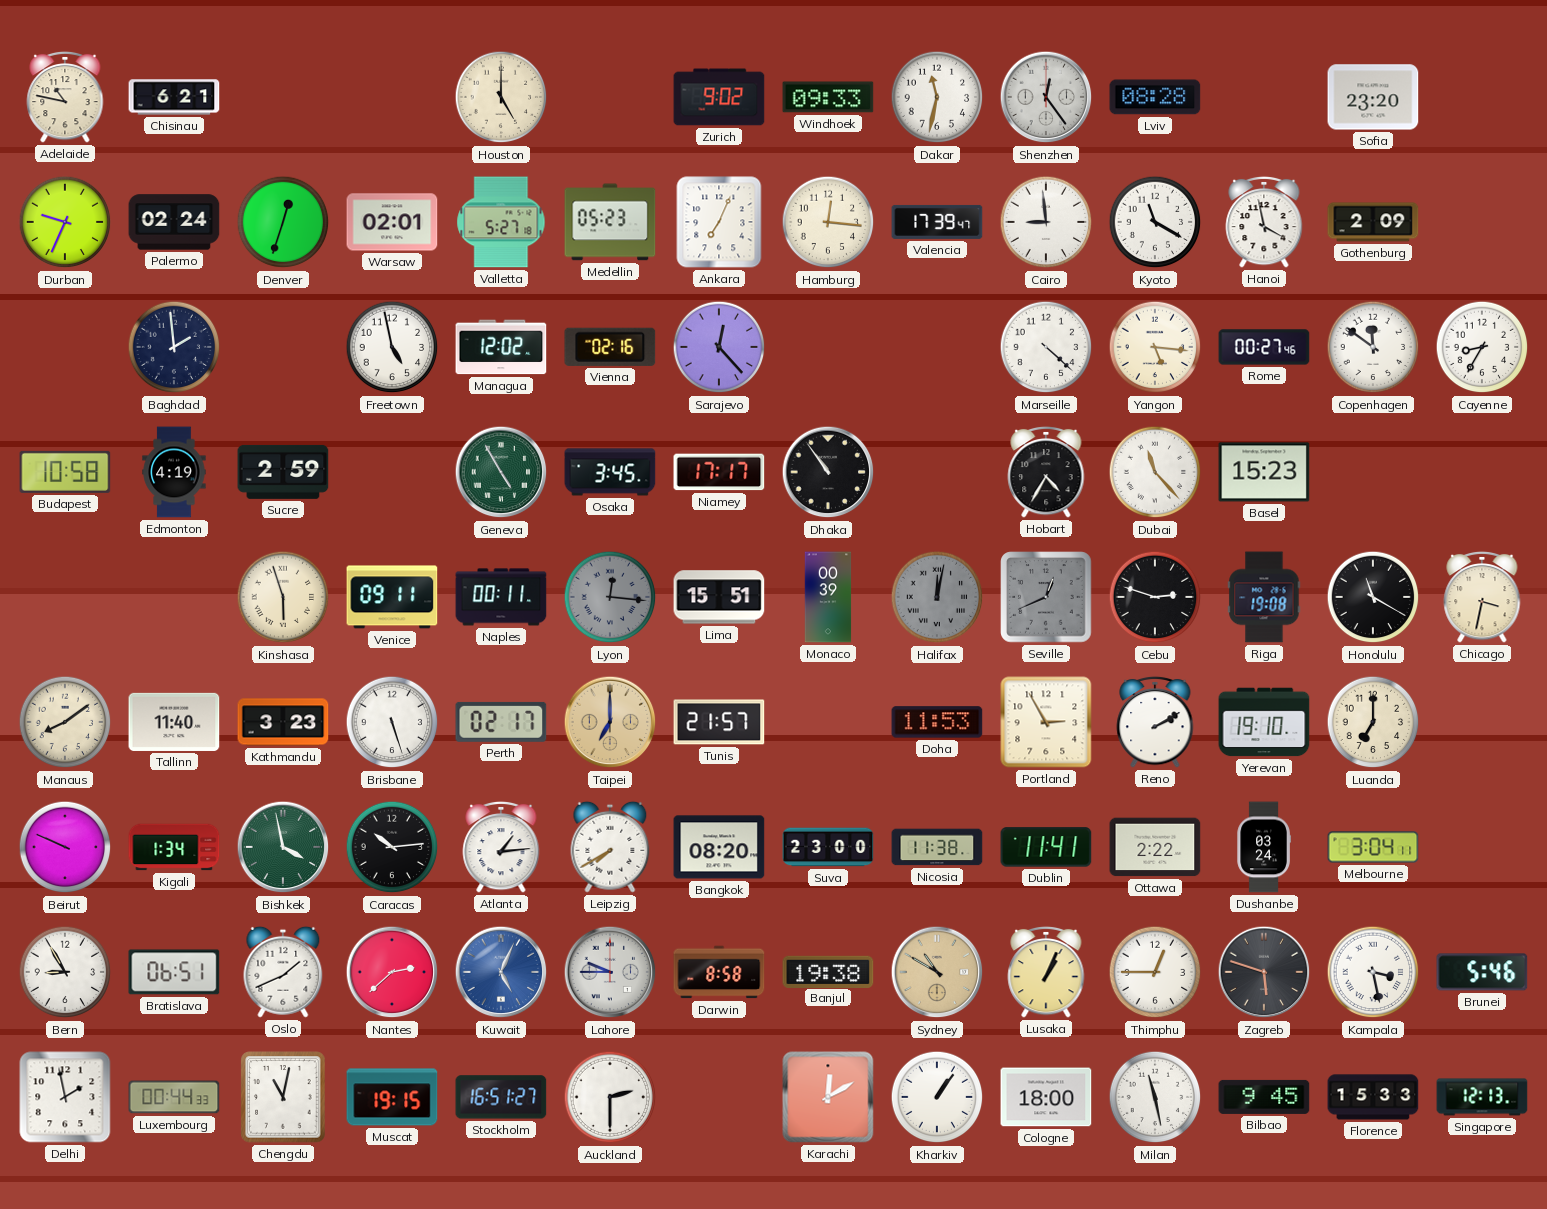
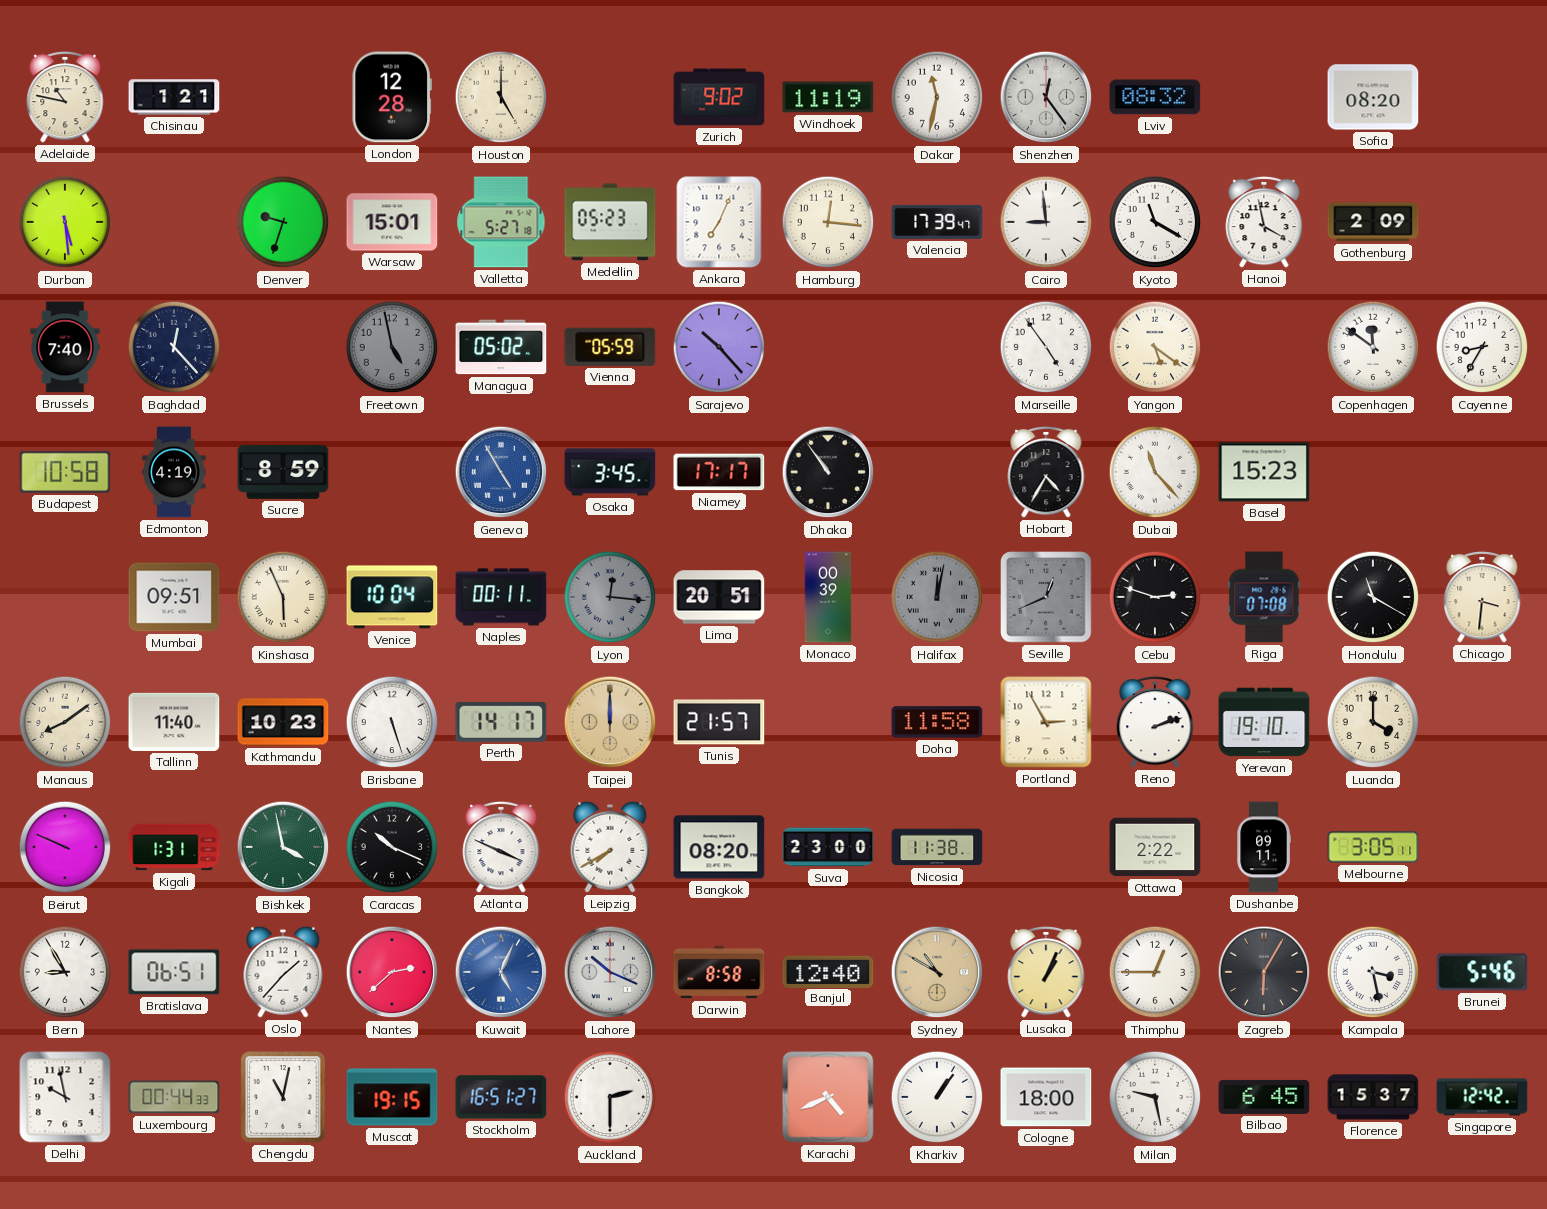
Chisinau: 6:21 -> 1:21 (174, 97)
London: none -> 12:28 (392, 97)
Windhoek: 09:33 -> 11:19 (828, 97)
Lviv: 08:28 -> 08:32 (1155, 97)
Sofia: 23:20 -> 08:20 (1373, 97)
Durban: 9:34 -> 5:29 (65, 222)
Palermo: 02:24 -> none (174, 222)
Denver: 12:33 -> 9:33 (283, 222)
Warsaw: 02:01 -> 15:01 (392, 222)
Brussels: none -> 7:40 (65, 347)
Baghdad: 1:59 -> 12:23 (174, 347)
Freetown dial: white -> grey (392, 347)
Managua: 12:02 -> 05:02 (501, 347)
Vienna: 02:16 -> 05:59 (610, 347)
Sarajevo: 12:23 -> 10:23 (719, 347)
Marseille: 4:22 -> 4:54 (1046, 347)
Yangon: 5:16 -> 5:21 (1155, 347)
Rome: 00:27 -> none (1264, 347)
Sucre: 2:59 -> 8:59 (283, 472)
Geneva dial: green -> blue (501, 472)
Mumbai: none -> 09:51 (174, 597)
Kinshasa: 5:57 -> 5:56 (283, 597)
Venice: 09:11 -> 10:04 (392, 597)
Lima: 15:51 -> 20:51 (719, 597)
Riga: 19:08 -> 07:08 (1264, 597)
Chicago: 3:32 -> 3:31 (1482, 597)
Kathmandu: 3:23 -> 10:23 (283, 722)
Perth: 02:17 -> 14:17 (501, 722)
Taipei: 7:00 -> 12:00 (610, 722)
Doha: 11:53 -> 11:58 (937, 722)
Reno: 2:10 -> 2:12 (1155, 722)
Luanda: 7:00 -> 4:00 (1373, 722)
Kigali: 1:34 -> 1:31 (174, 847)
Caracas: 10:14 -> 10:19 (392, 847)
Atlanta: 1:14 -> 3:49 (501, 847)
Dublin: 11:41 -> none (1046, 847)
Dushanbe: 03:24 -> 09:11 (1264, 847)
Melbourne: 3:04 -> 3:05 (1373, 847)
Oslo: 1:41 -> 1:37 (283, 972)
Lahore: 9:45 -> 10:19 (610, 972)
Banjul: 19:38 -> 12:40 (828, 971)
Zagreb: 5:48 -> 6:05 (1264, 972)
Delhi: 1:58 -> 9:58 (65, 1097)
Karachi: 12:10 -> 4:41 (828, 1097)
Milan: 11:28 -> 9:28 (1155, 1097)
Bilbao: 9:45 -> 6:45 (1264, 1097)
Florence: 15:33 -> 15:37 (1373, 1097)
Singapore: 12:13 -> 12:42 (1482, 1097)
